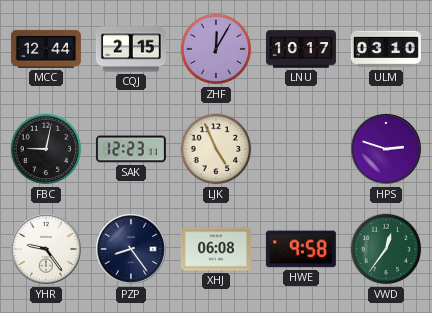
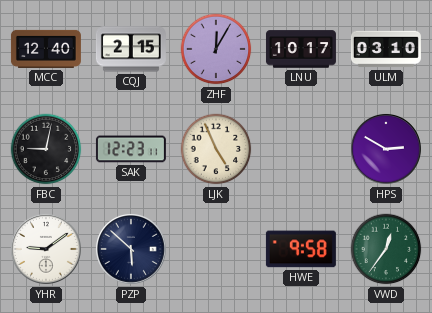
MCC: 12:44 -> 12:40 (46, 49)
HPS: 2:48 -> 2:50 (386, 149)
YHR: 9:24 -> 9:09 (46, 249)
PZP: 8:24 -> 5:52 (131, 249)
XHJ: 06:08 -> none (216, 249)
